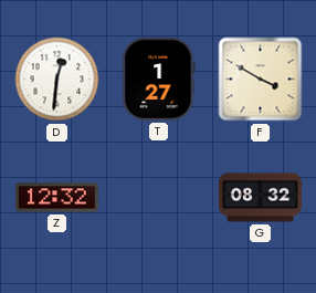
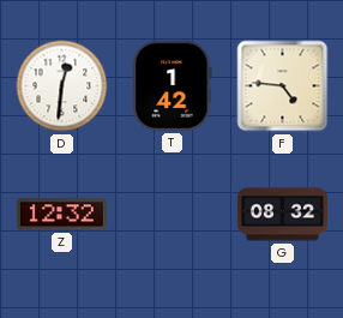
T: 1:27 -> 1:42 (173, 85)
F: 3:50 -> 4:46 (283, 86)
